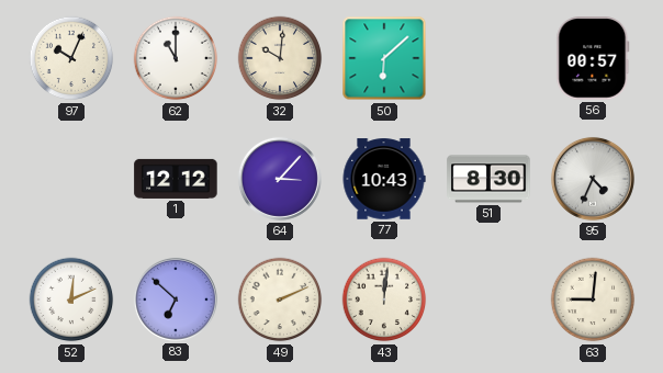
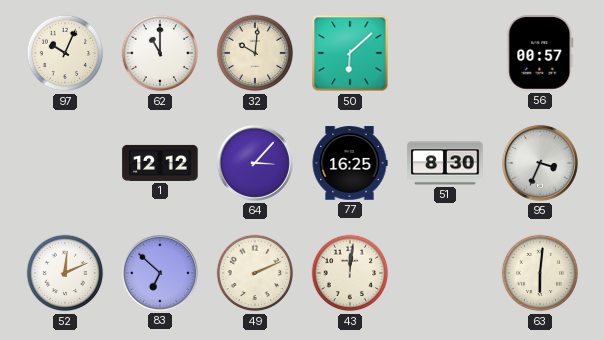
77: 10:43 -> 16:25 (350, 163)
95: 4:34 -> 3:34 (540, 163)
63: 9:01 -> 6:01 (540, 273)
